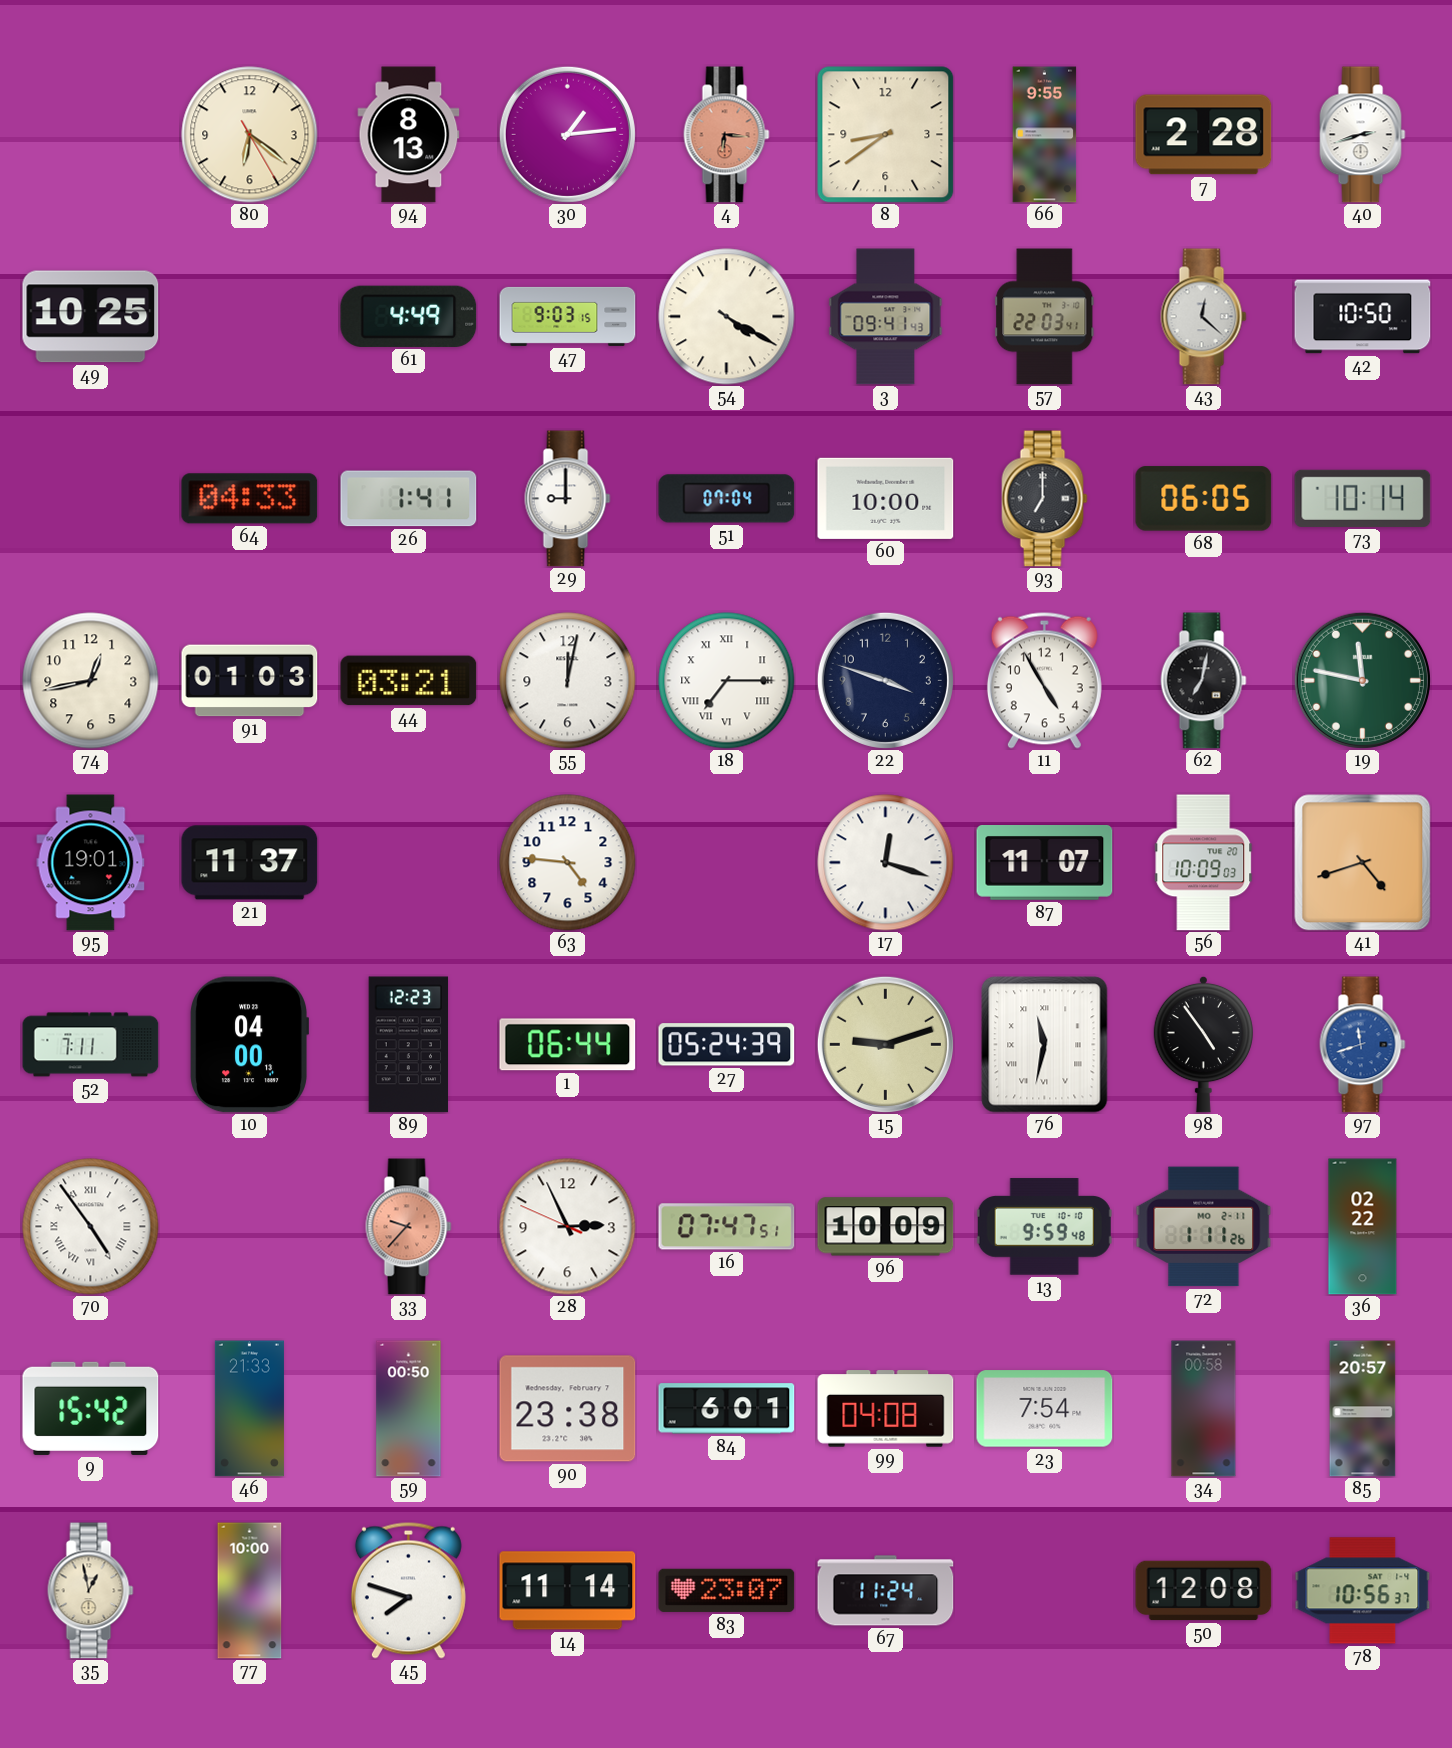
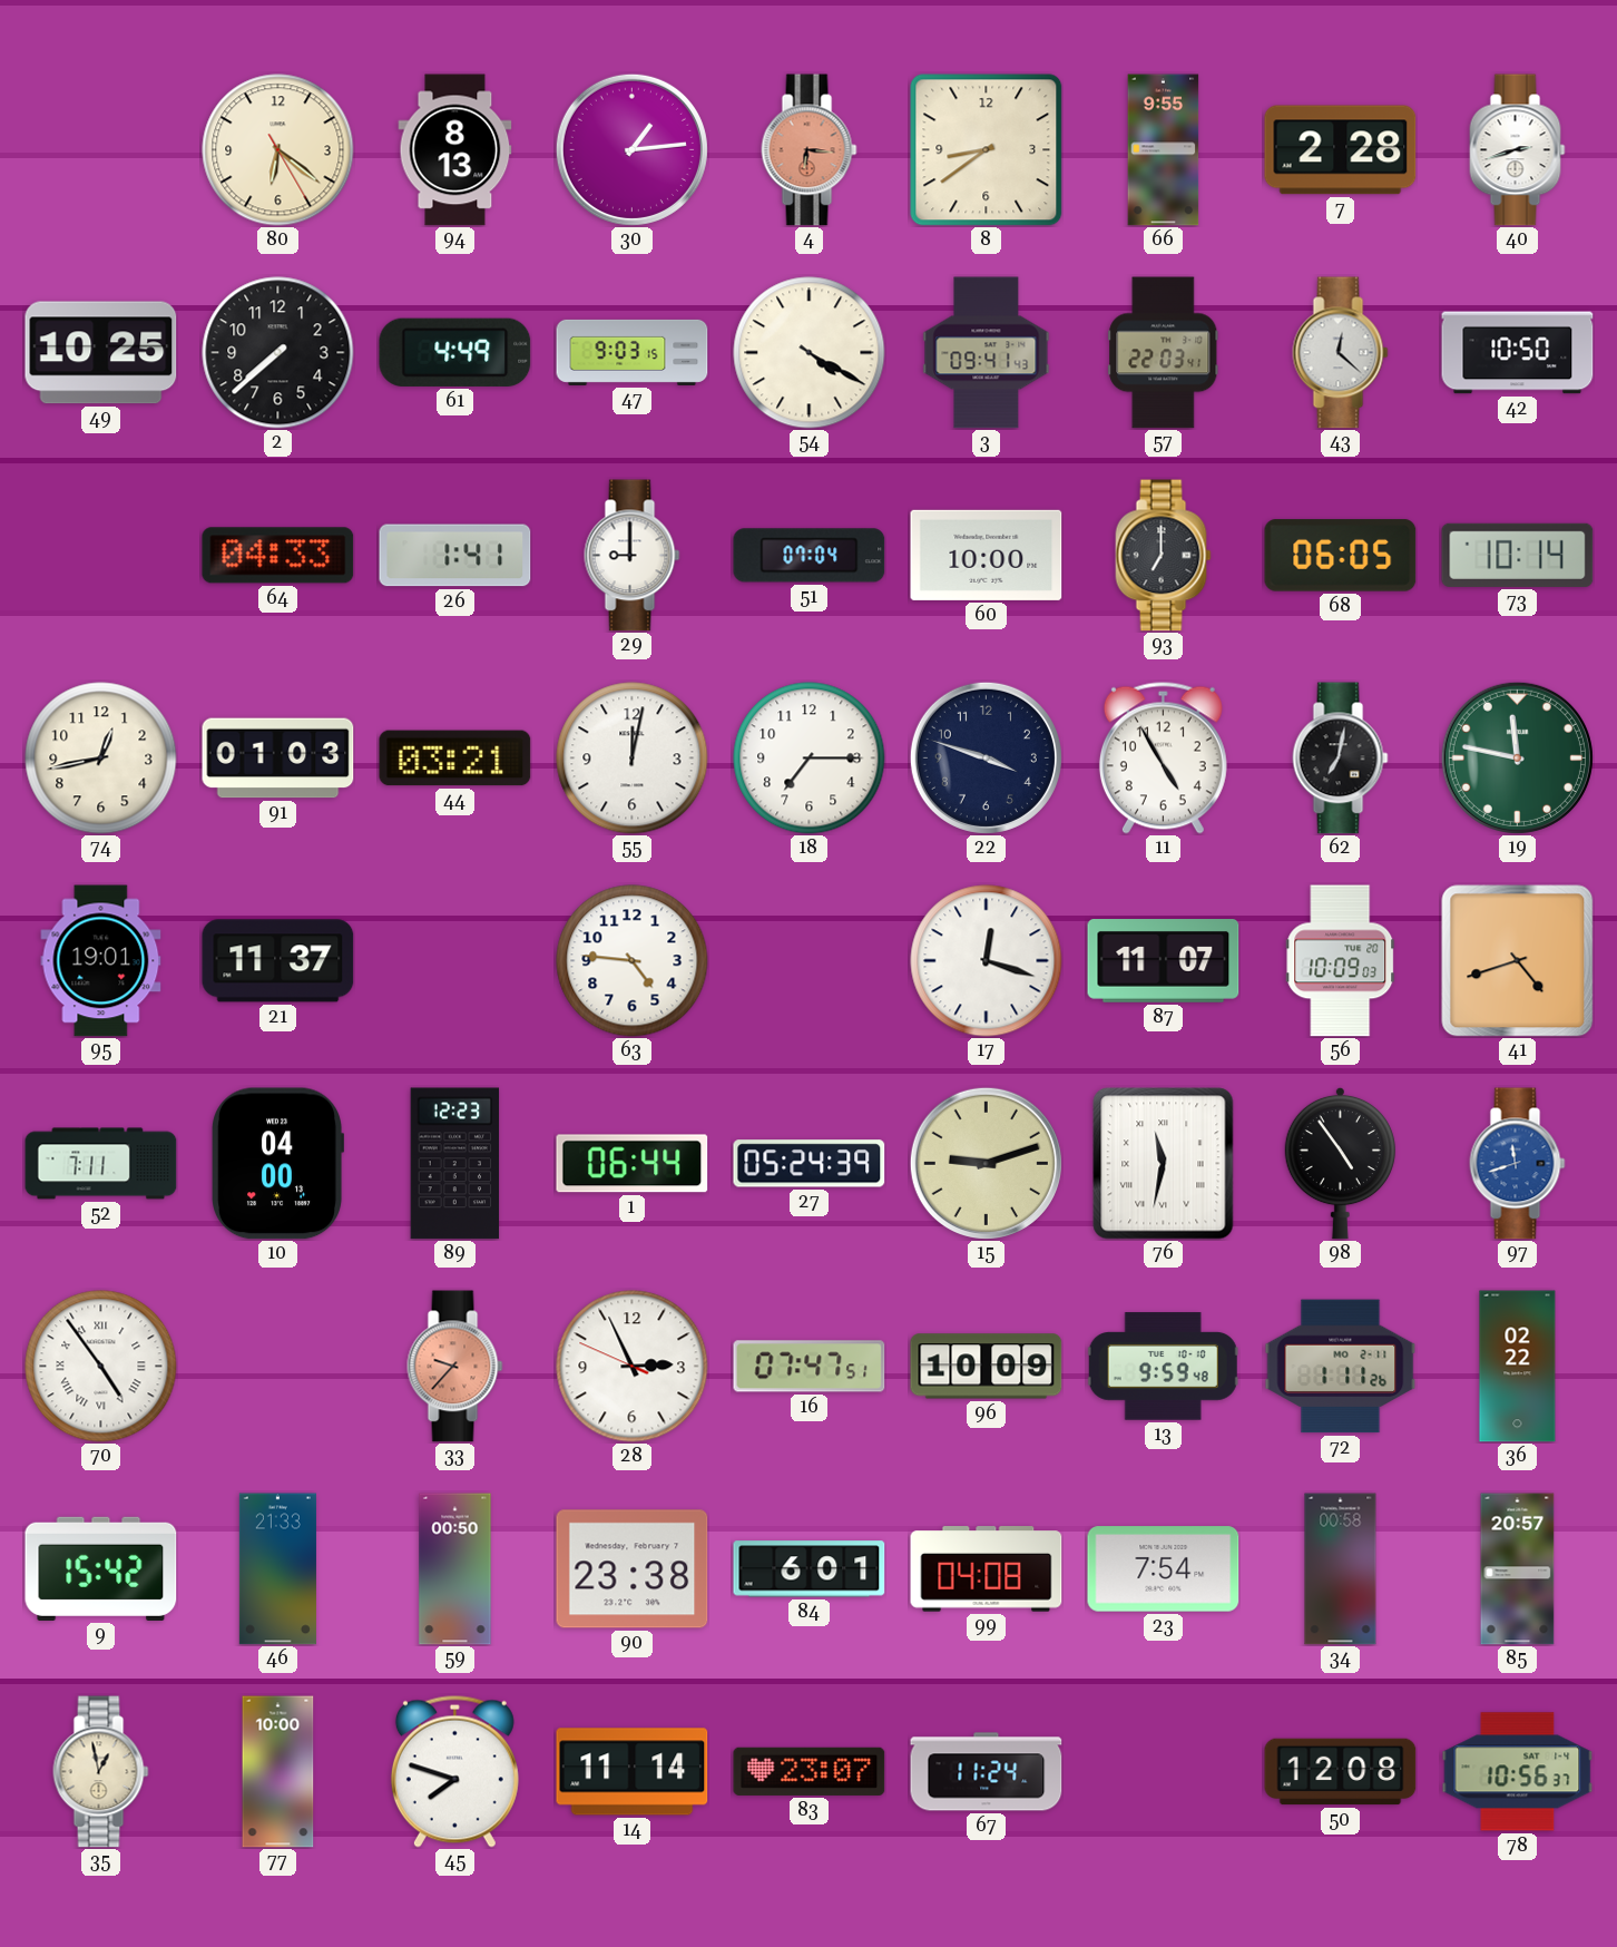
2: none -> 7:38 (278, 353)
18 numerals: Roman -> Arabic (810, 759)
